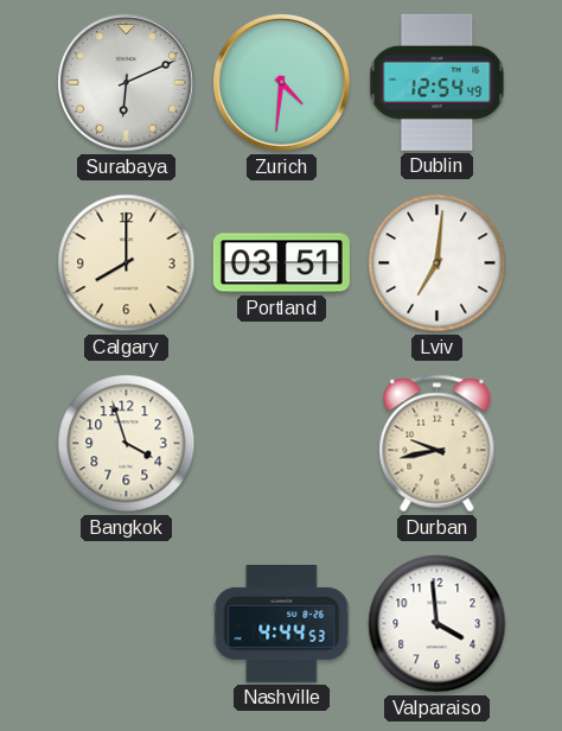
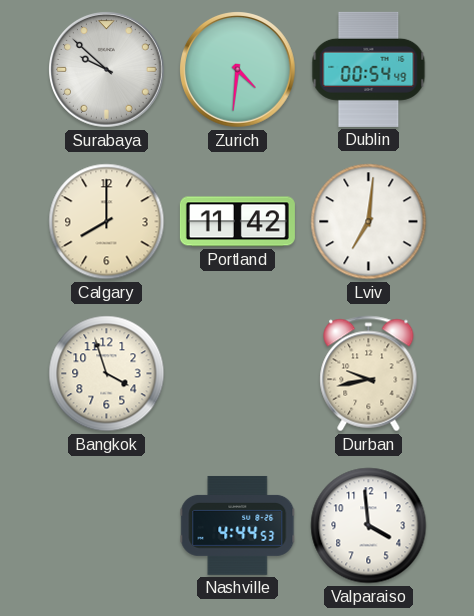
Surabaya: 6:11 -> 9:52 (107, 70)
Dublin: 12:54 -> 00:54 (369, 69)
Portland: 03:51 -> 11:42 (237, 222)
